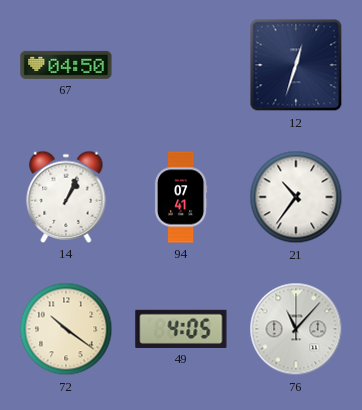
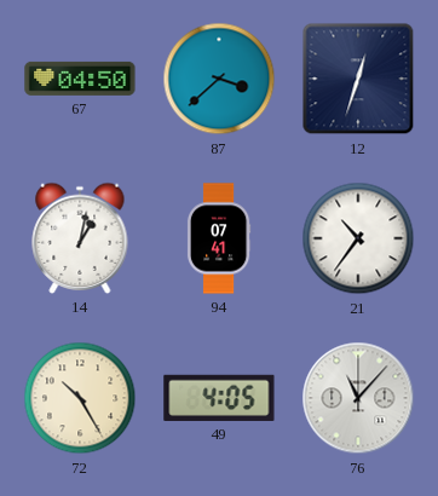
87: none -> 3:38 (219, 79)
14: 1:04 -> 1:02 (80, 238)
72: 10:21 -> 10:25 (80, 398)
